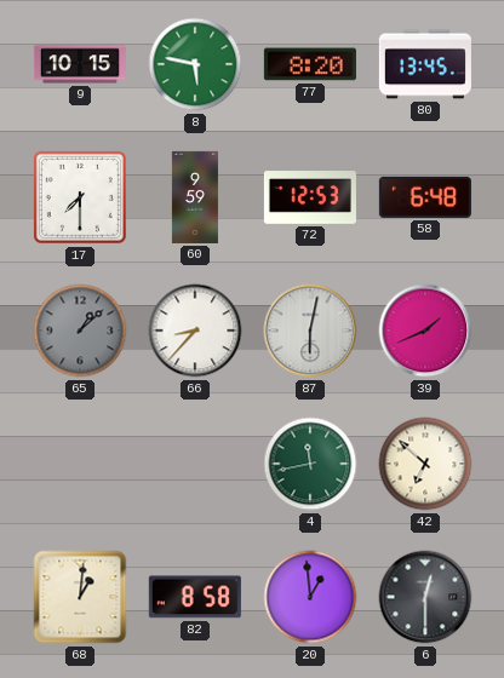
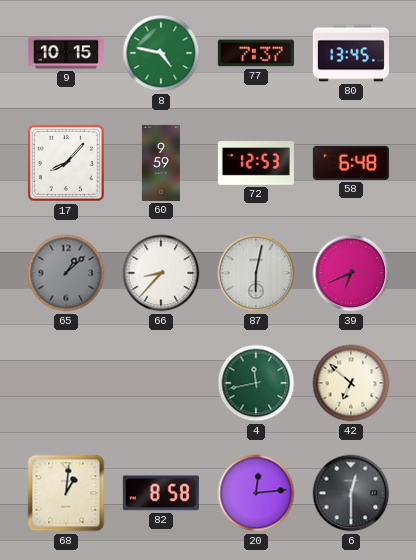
8: 5:47 -> 4:47 (161, 53)
77: 8:20 -> 7:37 (256, 53)
17: 7:30 -> 8:07 (66, 163)
39: 1:41 -> 6:41 (351, 273)
20: 12:59 -> 12:14 (256, 493)
